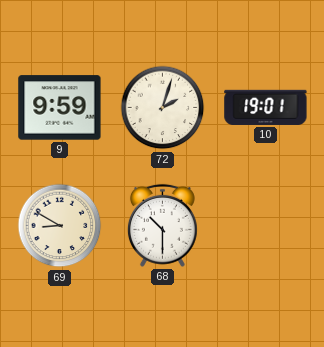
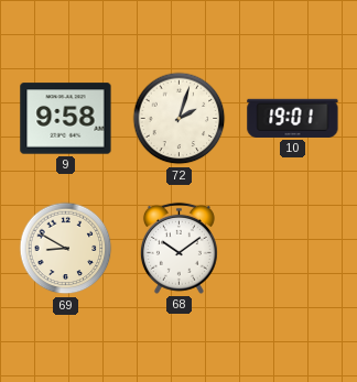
9: 9:59 -> 9:58 (66, 119)
68: 10:30 -> 10:09 (178, 248)
